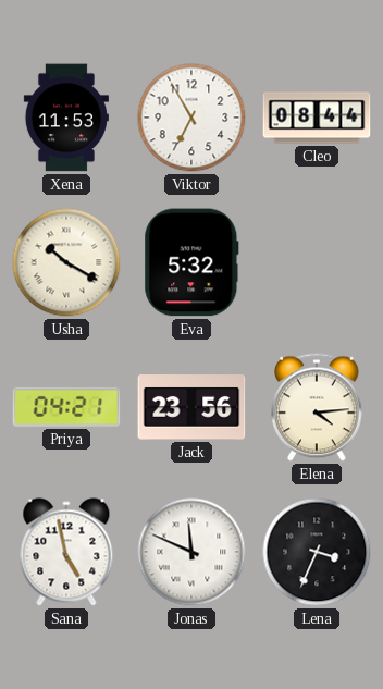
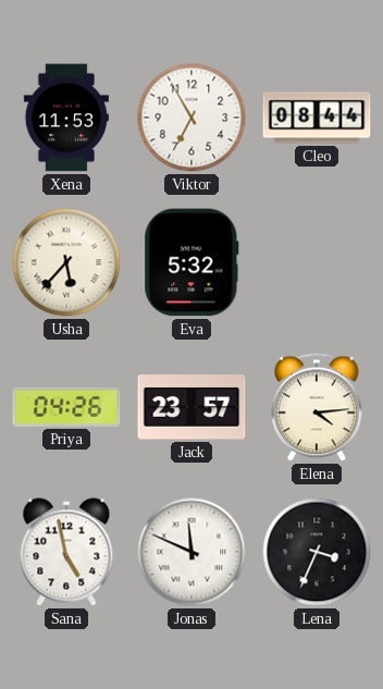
Usha: 10:20 -> 5:37 (66, 262)
Priya: 04:21 -> 04:26 (66, 407)
Jack: 23:56 -> 23:57 (191, 407)
